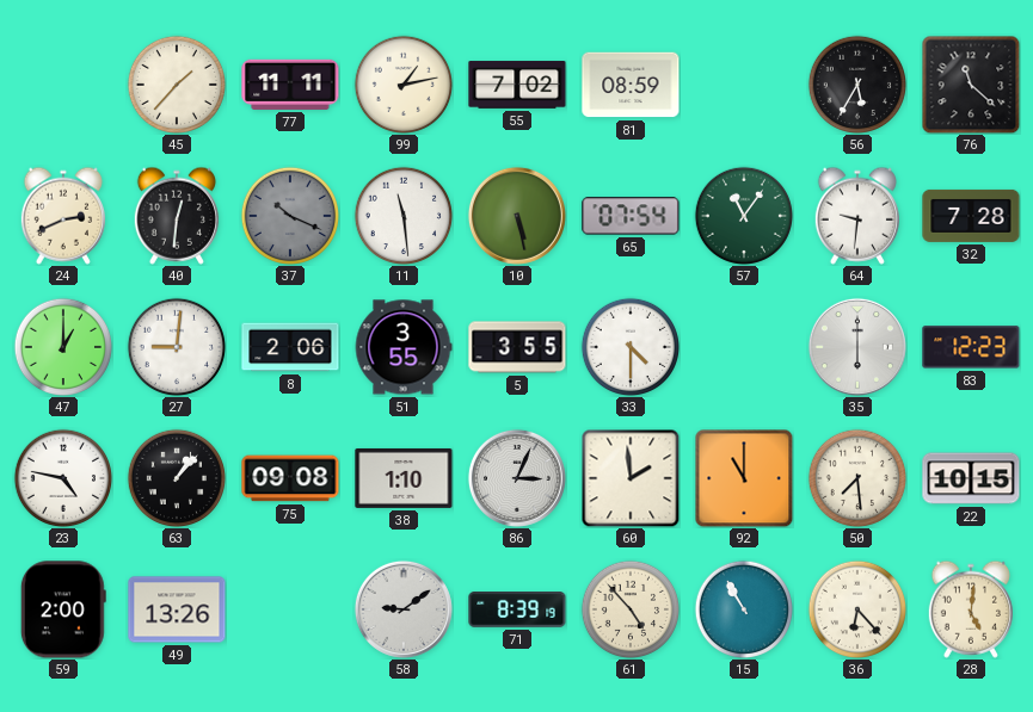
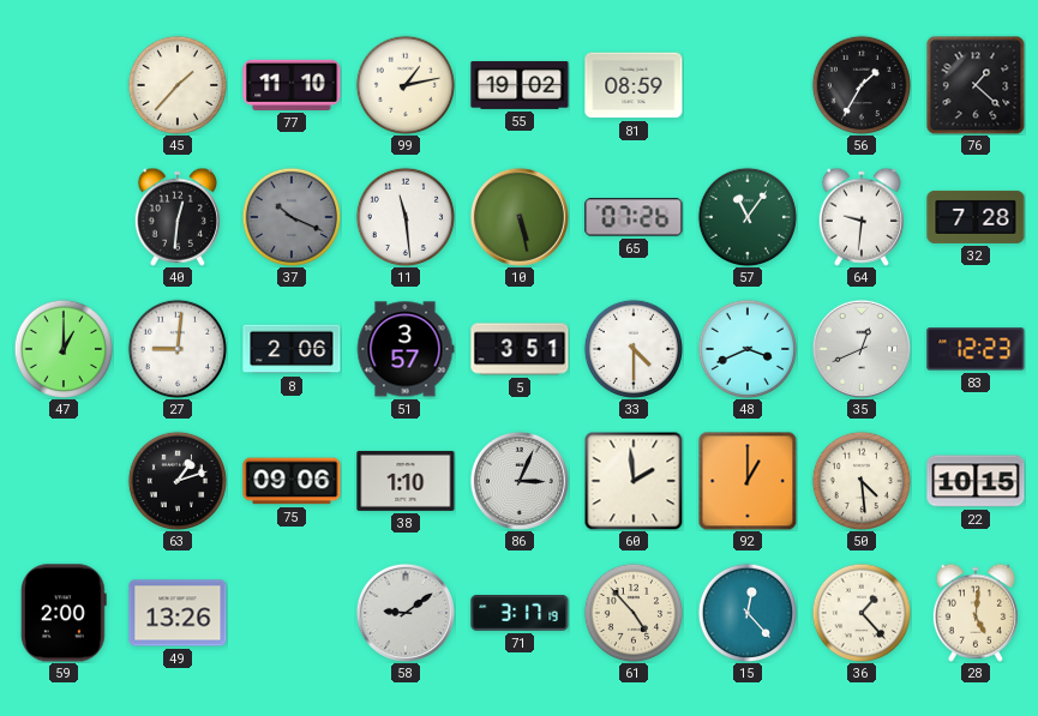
77: 11:11 -> 11:10 (292, 85)
55: 7:02 -> 19:02 (520, 85)
56: 5:35 -> 1:35 (860, 84)
76: 11:22 -> 1:22 (976, 85)
24: 2:41 -> none (63, 216)
65: 07:54 -> 07:26 (634, 217)
51: 3:55 -> 3:57 (406, 349)
5: 3:55 -> 3:51 (520, 349)
48: none -> 3:41 (746, 348)
35: 6:00 -> 12:41 (862, 349)
23: 4:47 -> none (62, 477)
63: 1:07 -> 1:12 (176, 480)
75: 09:08 -> 09:06 (292, 481)
92: 11:00 -> 1:00 (748, 481)
50: 7:29 -> 4:29 (860, 480)
71: 8:39 -> 3:17 (520, 613)
15: 10:55 -> 12:23 (746, 612)
36: 6:23 -> 1:23 (860, 612)
